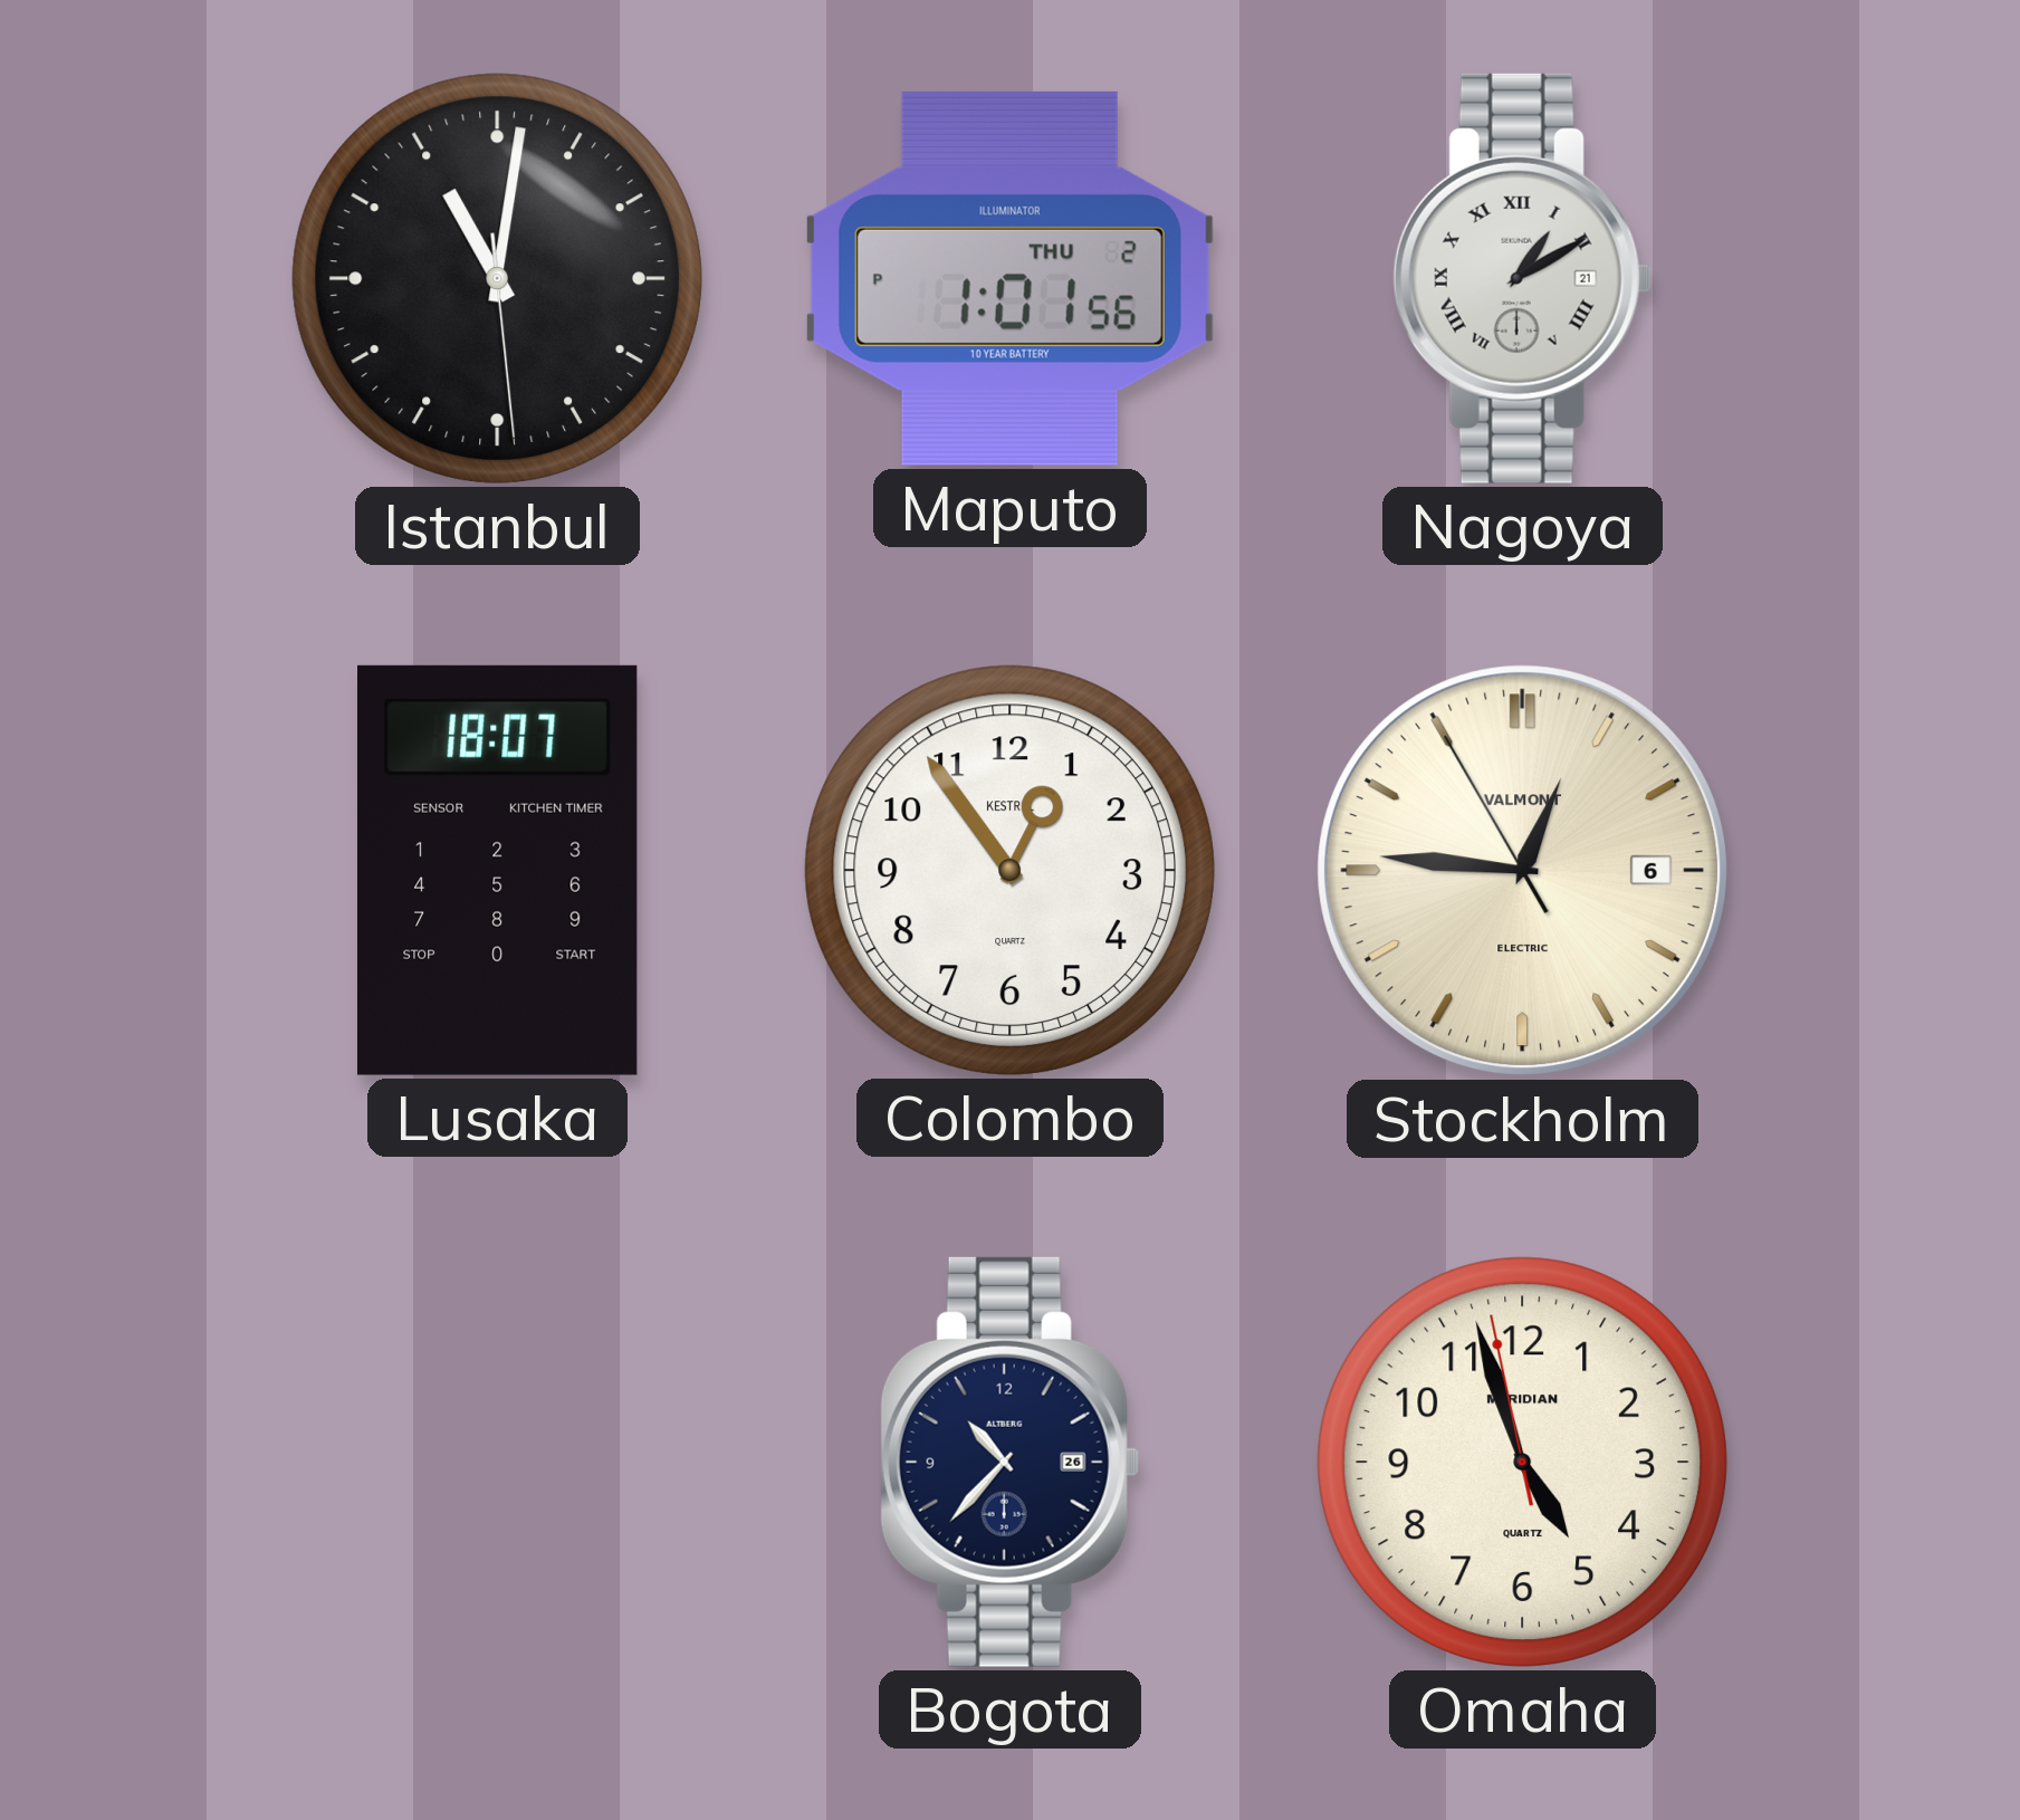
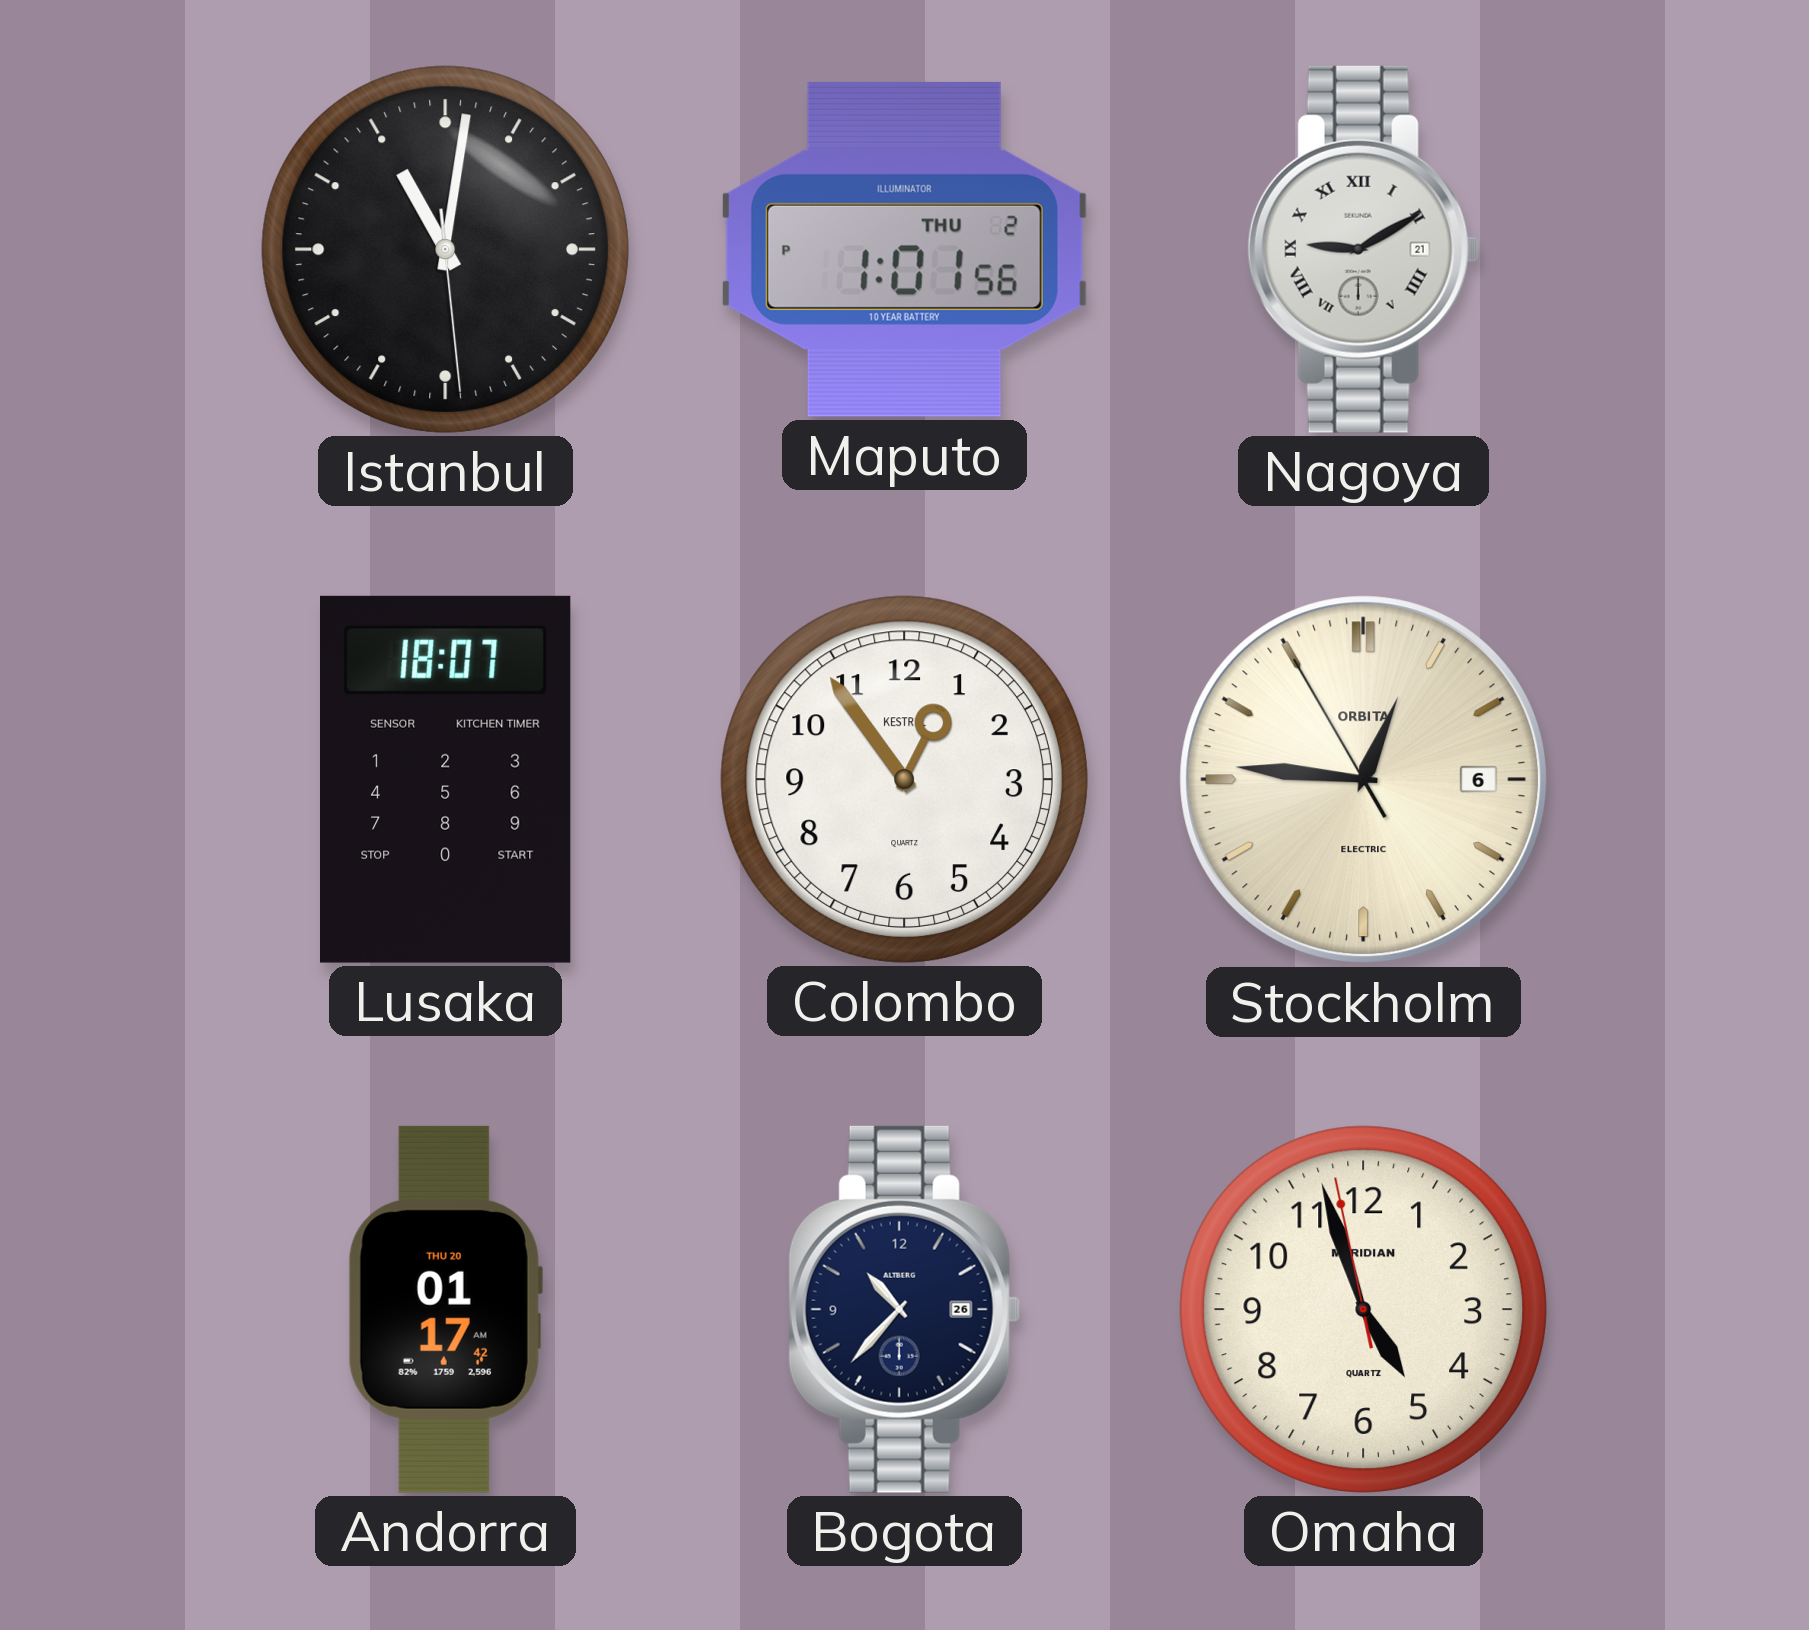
Nagoya: 1:10 -> 9:10 (1363, 249)
Stockholm brand: VALMONT -> ORBITA (1364, 780)
Andorra: none -> 01:17 (445, 1309)
